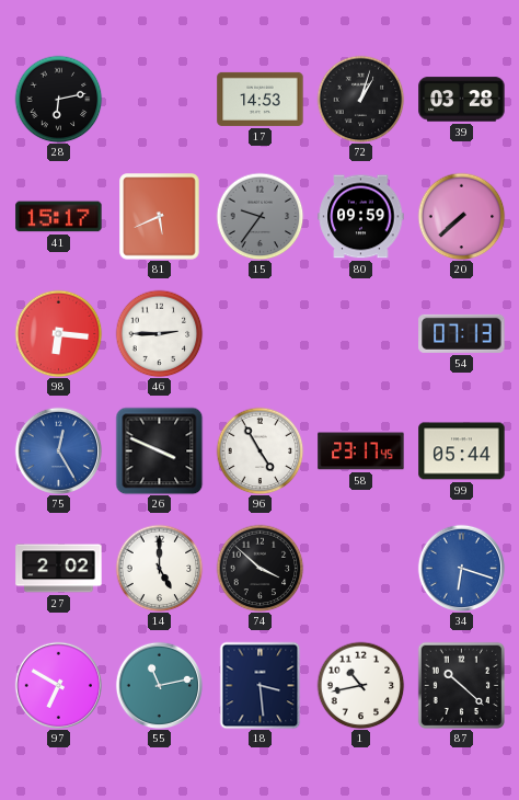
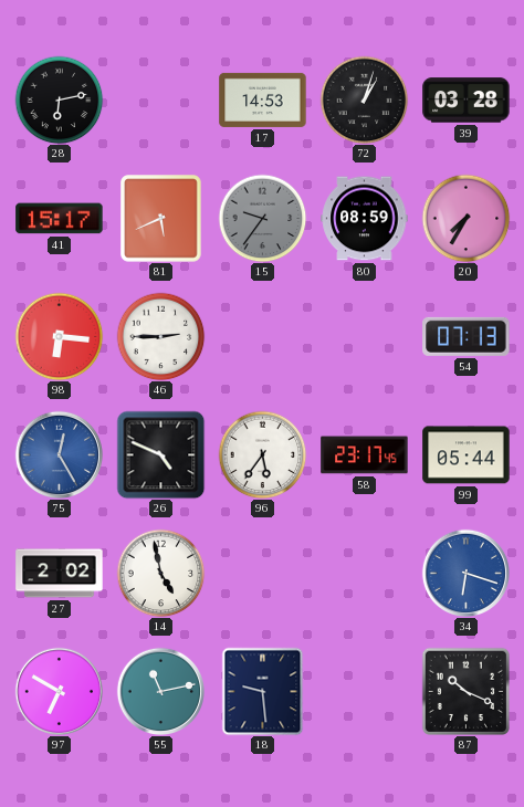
80: 09:59 -> 08:59 (365, 219)
20: 7:38 -> 7:35 (465, 218)
26: 3:49 -> 4:49 (160, 454)
96: 4:55 -> 5:36 (262, 454)
14: 5:00 -> 4:58 (160, 573)
74: 3:52 -> none (259, 568)
18: 3:29 -> 9:29 (263, 691)
1: 10:43 -> none (360, 685)
87: 10:22 -> 10:19 (465, 691)
